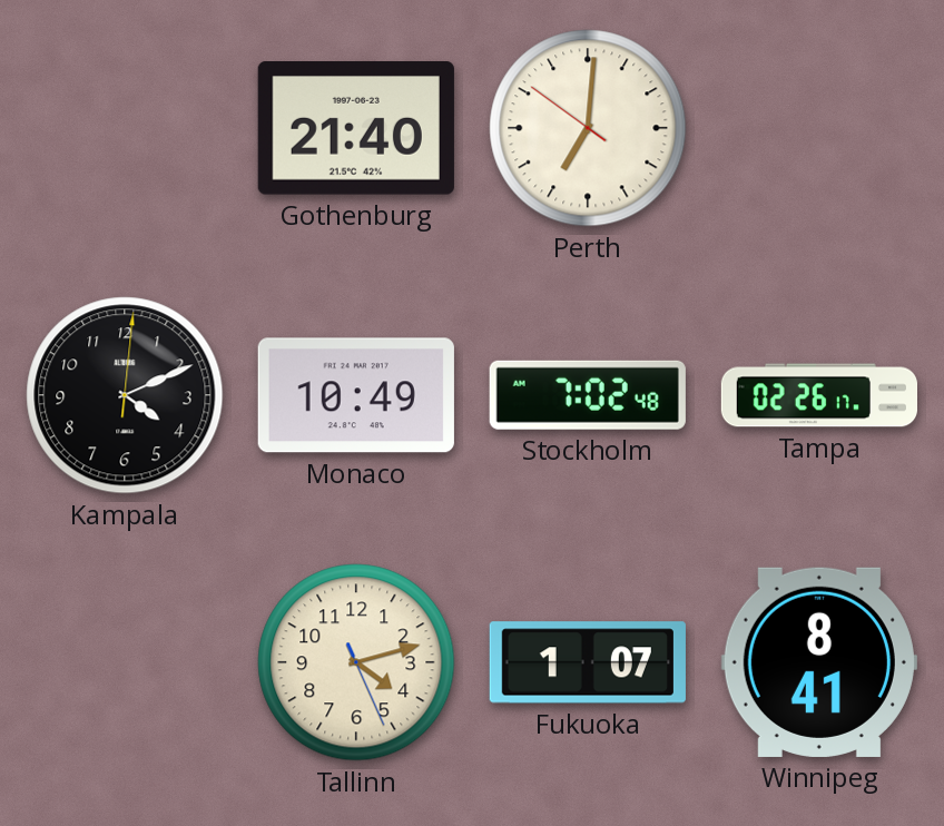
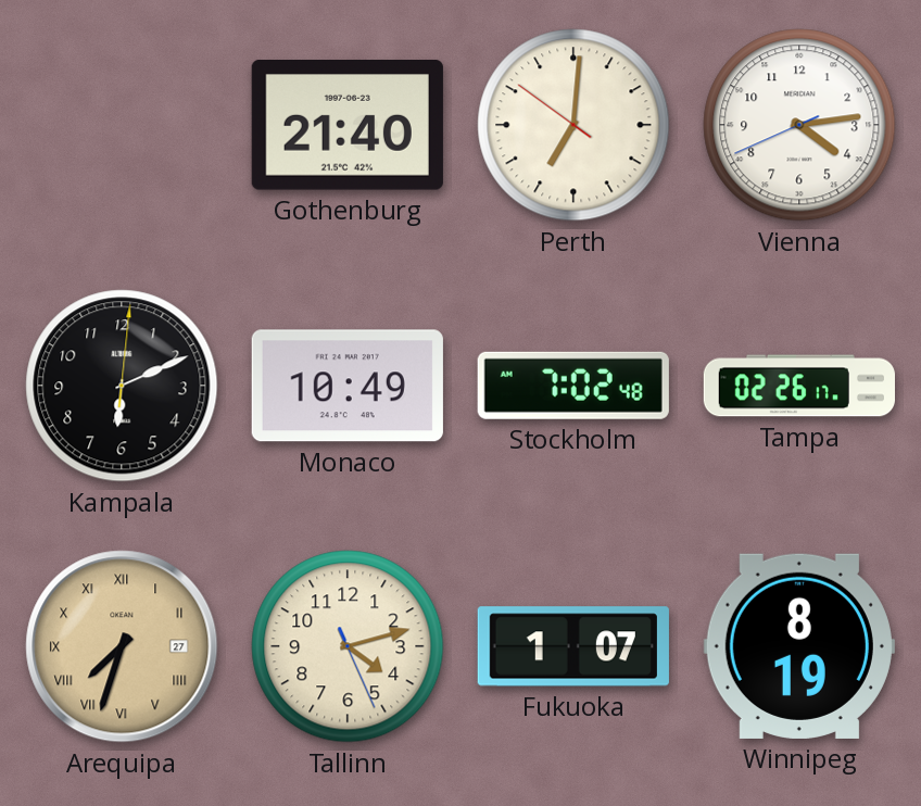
Vienna: none -> 4:13 (799, 125)
Kampala: 4:11 -> 6:11 (122, 386)
Arequipa: none -> 7:33 (122, 646)
Winnipeg: 8:41 -> 8:19 (799, 646)
